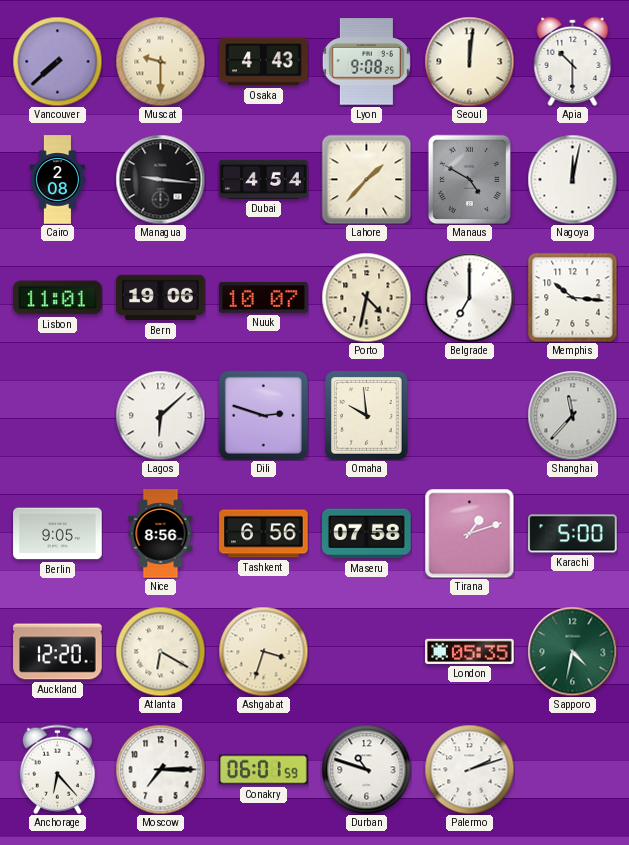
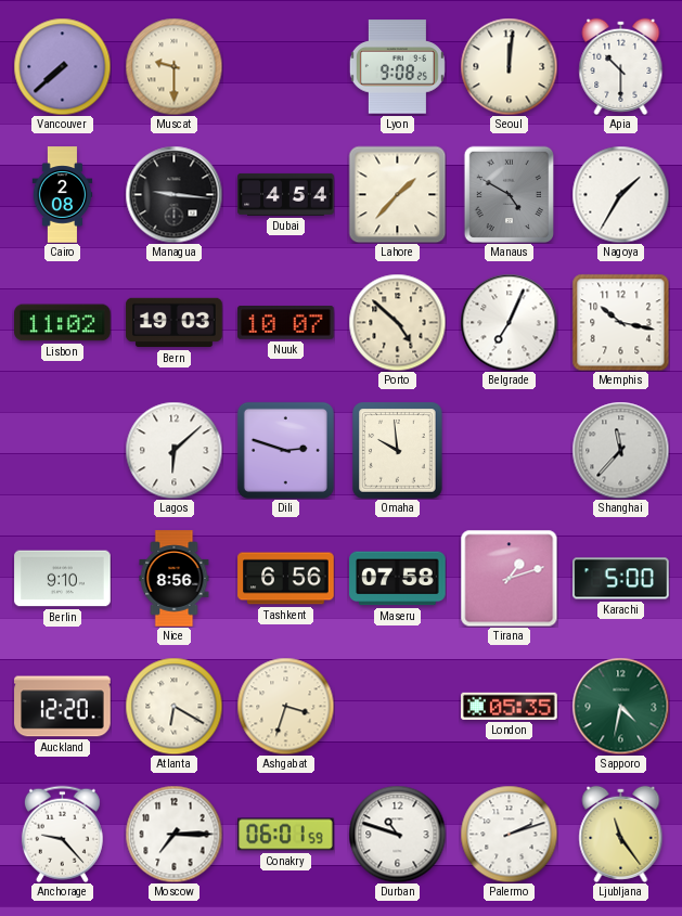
Osaka: 4:43 -> none (264, 62)
Nagoya: 12:02 -> 1:35 (620, 194)
Lisbon: 11:01 -> 11:02 (63, 323)
Bern: 19:06 -> 19:03 (175, 323)
Porto: 4:32 -> 4:52 (397, 322)
Belgrade: 7:00 -> 7:04 (509, 322)
Memphis: 10:16 -> 10:17 (620, 322)
Berlin: 9:05 -> 9:10 (63, 579)
Anchorage: 6:23 -> 9:23 (62, 834)
Ljubljana: none -> 11:24 (621, 834)
